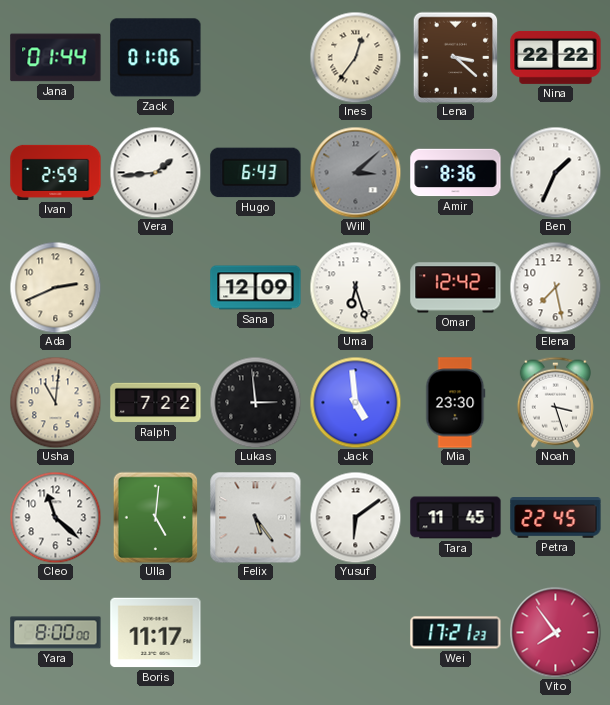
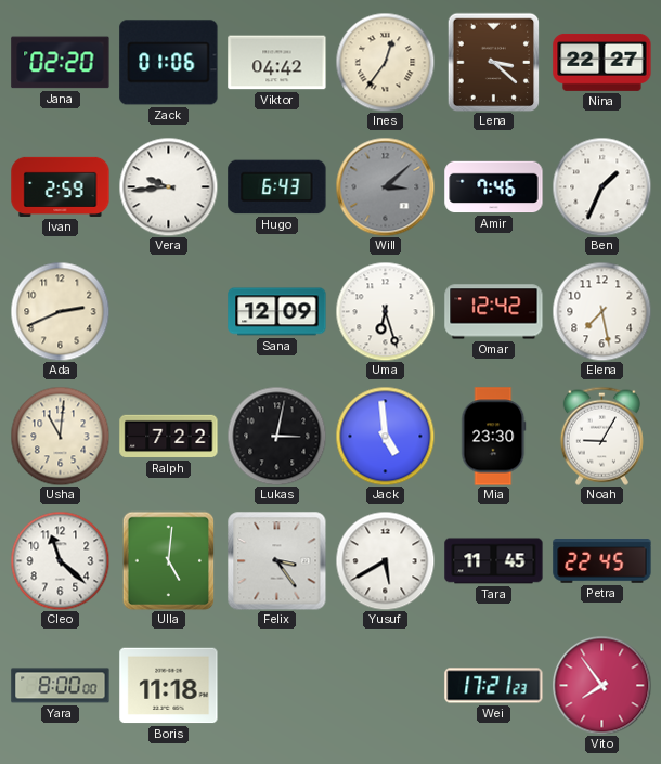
Jana: 01:44 -> 02:20 (61, 63)
Viktor: none -> 04:42 (277, 63)
Nina: 22:22 -> 22:27 (602, 62)
Vera: 1:44 -> 9:44 (168, 186)
Amir: 8:36 -> 7:46 (494, 187)
Lukas: 2:59 -> 3:02 (276, 436)
Noah: 3:27 -> 9:05 (601, 436)
Felix: 5:24 -> 3:24 (276, 560)
Yusuf: 6:09 -> 5:40 (385, 560)
Boris: 11:17 -> 11:18 (169, 686)
